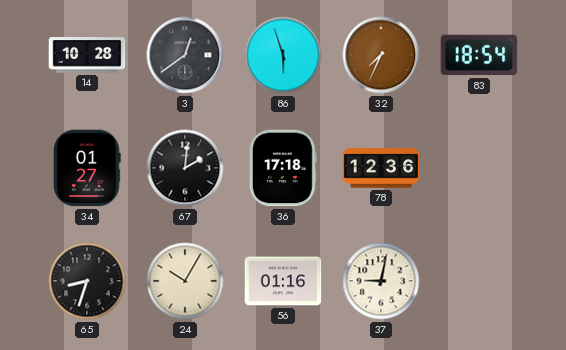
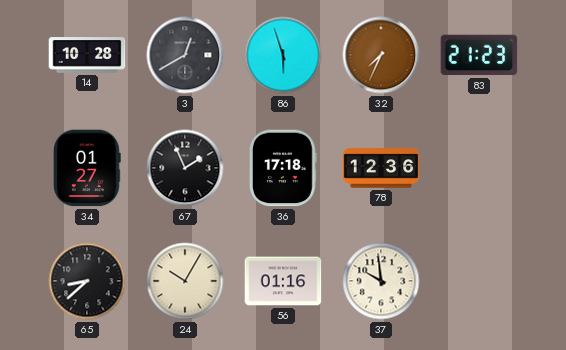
3: 12:39 -> 12:40 (185, 55)
83: 18:54 -> 21:23 (479, 55)
67: 2:01 -> 1:56 (185, 168)
65: 8:33 -> 8:38 (87, 281)
37: 9:02 -> 9:59 (381, 281)
